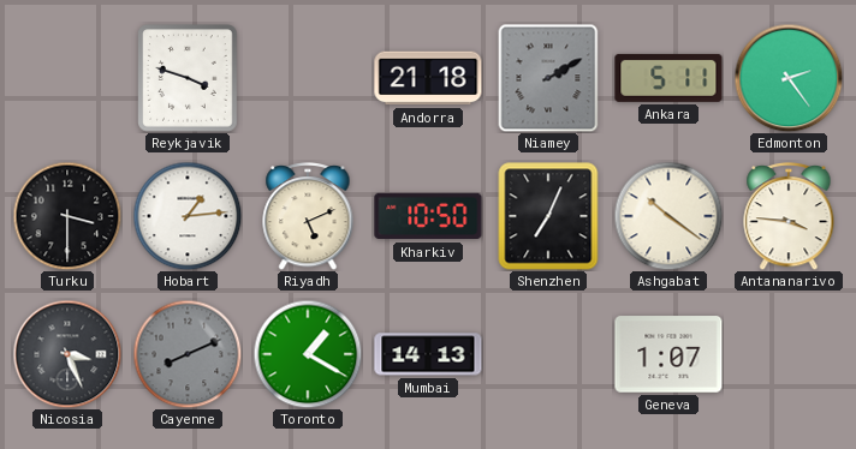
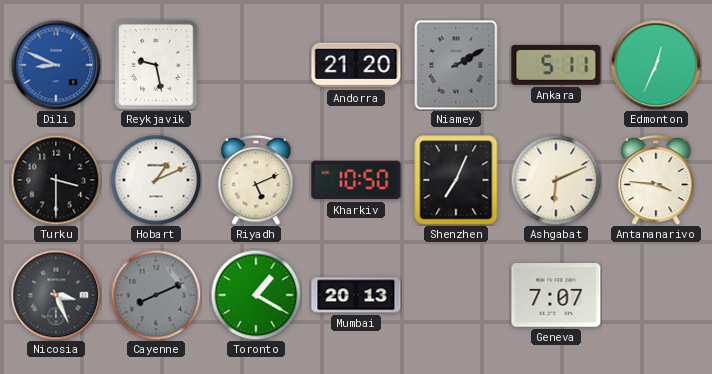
Dili: none -> 8:49 (56, 65)
Reykjavik: 3:48 -> 9:28 (156, 65)
Andorra: 21:18 -> 21:20 (356, 65)
Edmonton: 2:24 -> 12:34 (656, 65)
Hobart: 1:14 -> 1:11 (156, 180)
Ashgabat: 10:21 -> 6:11 (556, 180)
Mumbai: 14:13 -> 20:13 (356, 295)
Geneva: 1:07 -> 7:07 (556, 295)
